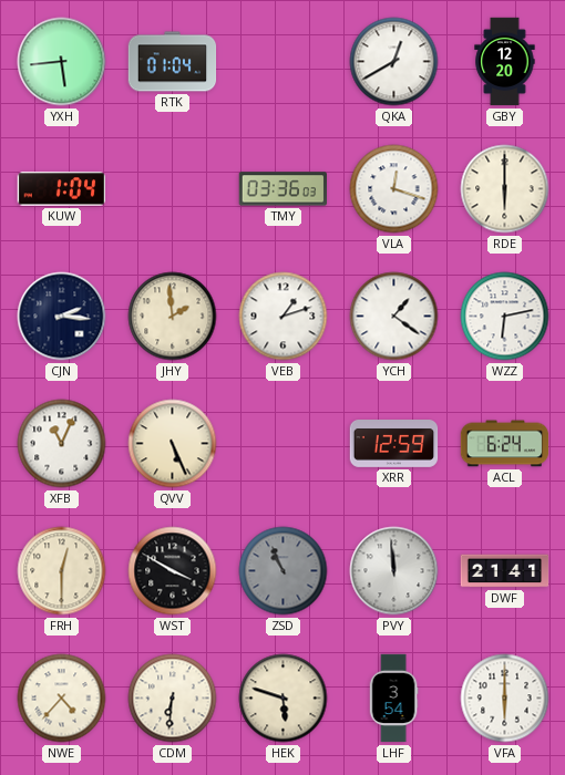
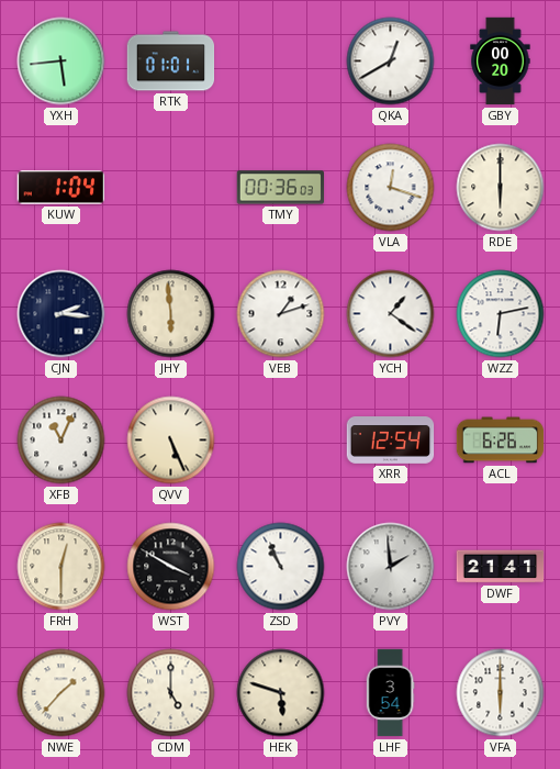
RTK: 01:04 -> 01:01 (171, 62)
GBY: 12:20 -> 00:20 (501, 62)
TMY: 03:36 -> 00:36 (281, 188)
JHY: 1:59 -> 5:59 (171, 314)
XRR: 12:59 -> 12:54 (391, 441)
ACL: 6:24 -> 6:26 (501, 441)
ZSD dial: grey -> white (281, 567)
PVY: 11:59 -> 1:59 (391, 567)
NWE: 4:37 -> 1:37 (61, 693)
CDM: 6:31 -> 5:00 (171, 693)
